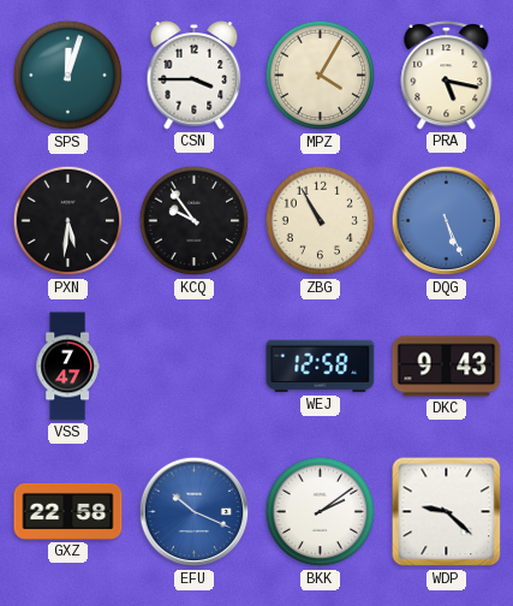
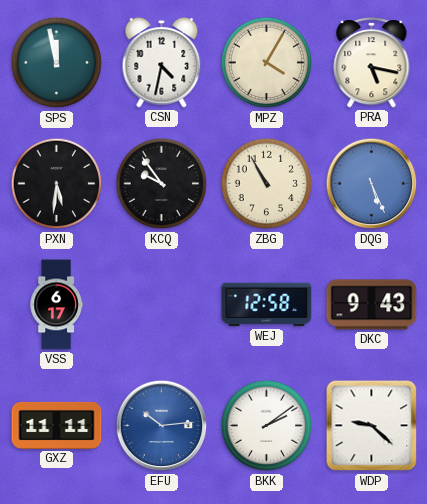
SPS: 12:03 -> 11:58 (57, 63)
CSN: 3:45 -> 4:32 (162, 63)
VSS: 7:47 -> 6:17 (56, 305)
GXZ: 22:58 -> 11:11 (57, 425)
EFU: 10:19 -> 10:14 (162, 426)
